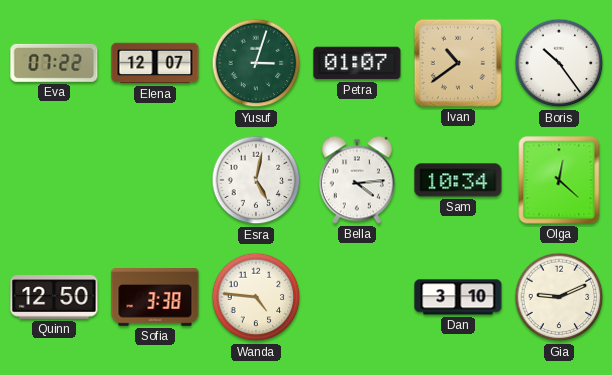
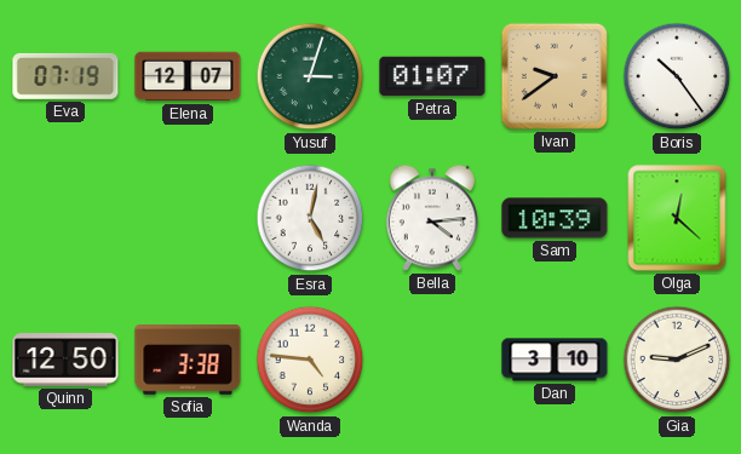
Eva: 07:22 -> 07:19 (65, 76)
Ivan: 10:39 -> 9:39 (555, 76)
Sam: 10:34 -> 10:39 (555, 218)
